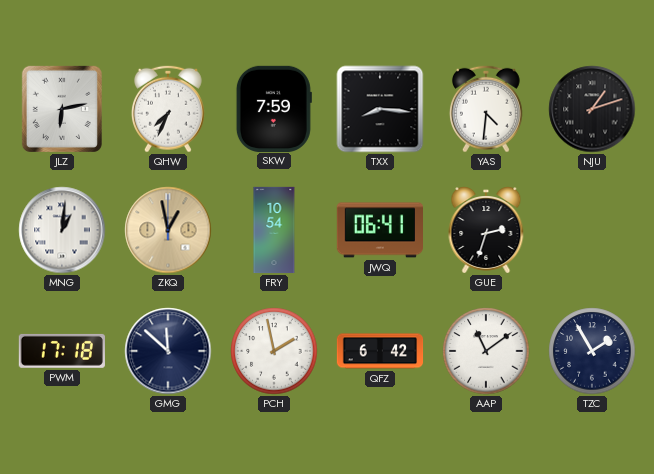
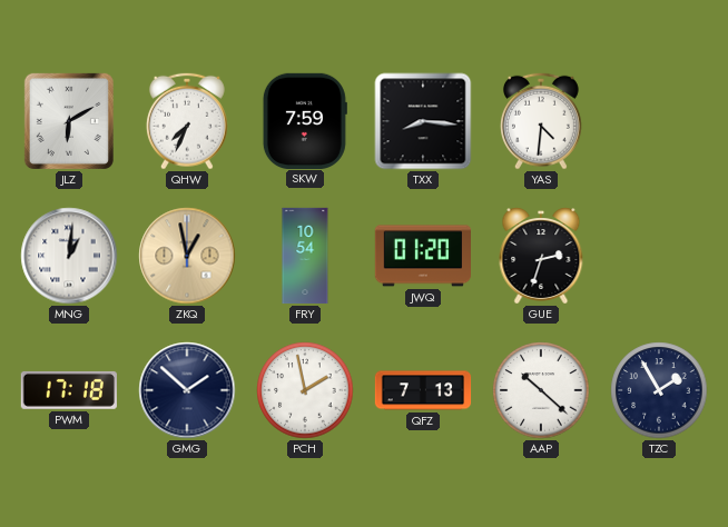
JLZ: 6:13 -> 6:10 (69, 121)
NJU: 1:12 -> none (592, 109)
JWQ: 06:41 -> 01:20 (422, 256)
GMG: 11:52 -> 1:52 (187, 390)
QFZ: 6:42 -> 7:13 (423, 390)
AAP: 11:09 -> 10:22 (541, 390)
